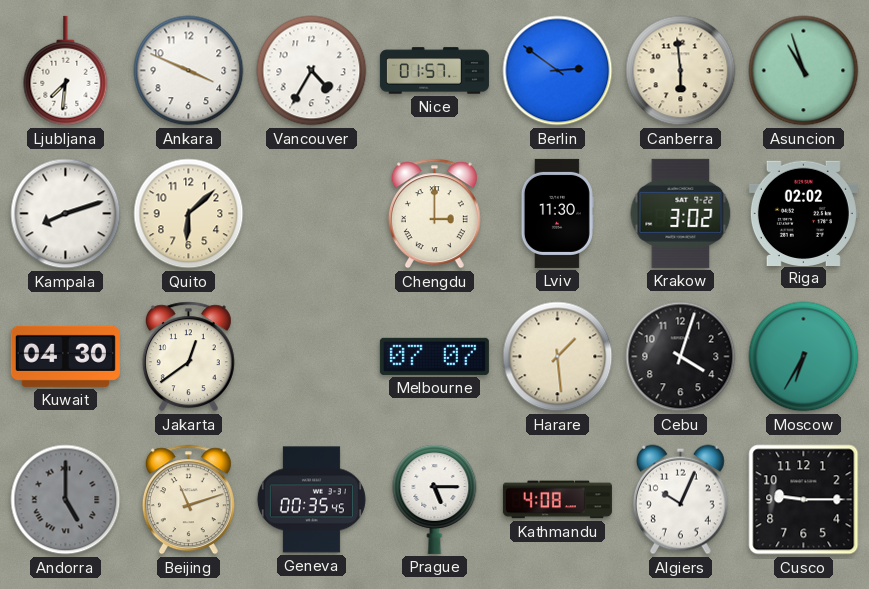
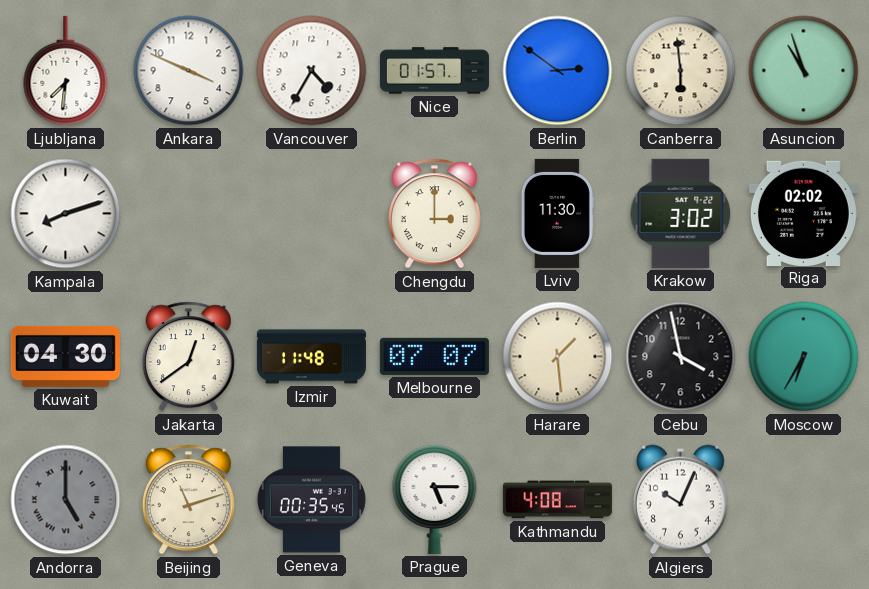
Quito: 6:08 -> none (189, 214)
Izmir: none -> 11:48 (311, 357)
Cebu: 4:03 -> 3:58 (681, 357)
Cusco: 9:15 -> none (804, 500)
